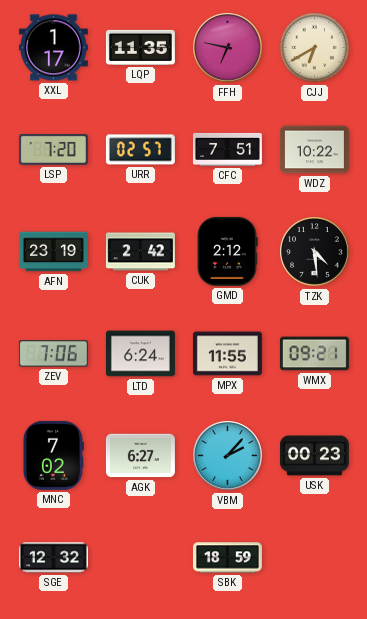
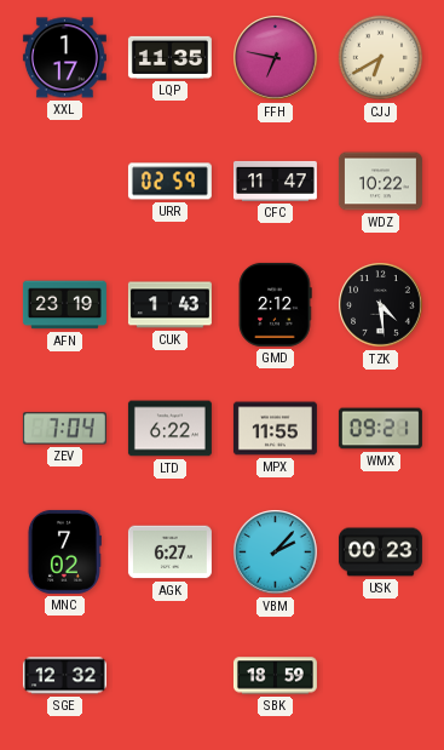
LSP: 7:20 -> none (53, 150)
URR: 02:57 -> 02:59 (169, 182)
CFC: 7:51 -> 11:47 (275, 181)
CUK: 2:42 -> 1:43 (169, 305)
ZEV: 7:06 -> 7:04 (64, 429)
LTD: 6:24 -> 6:22 (169, 429)
